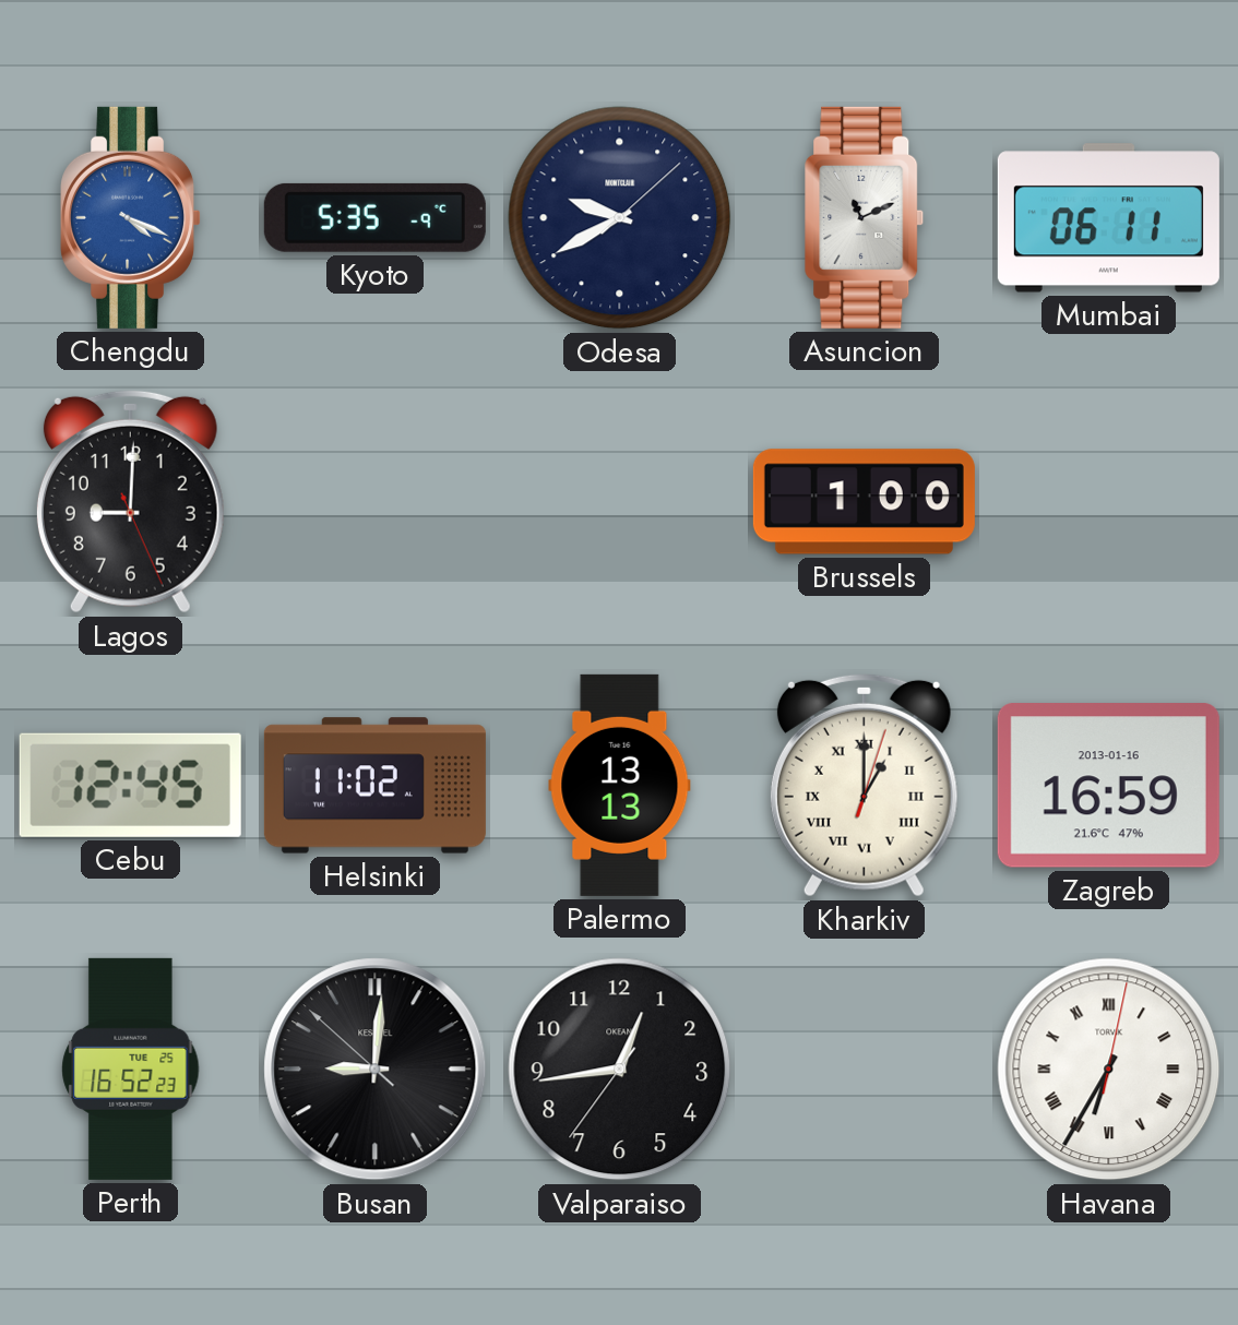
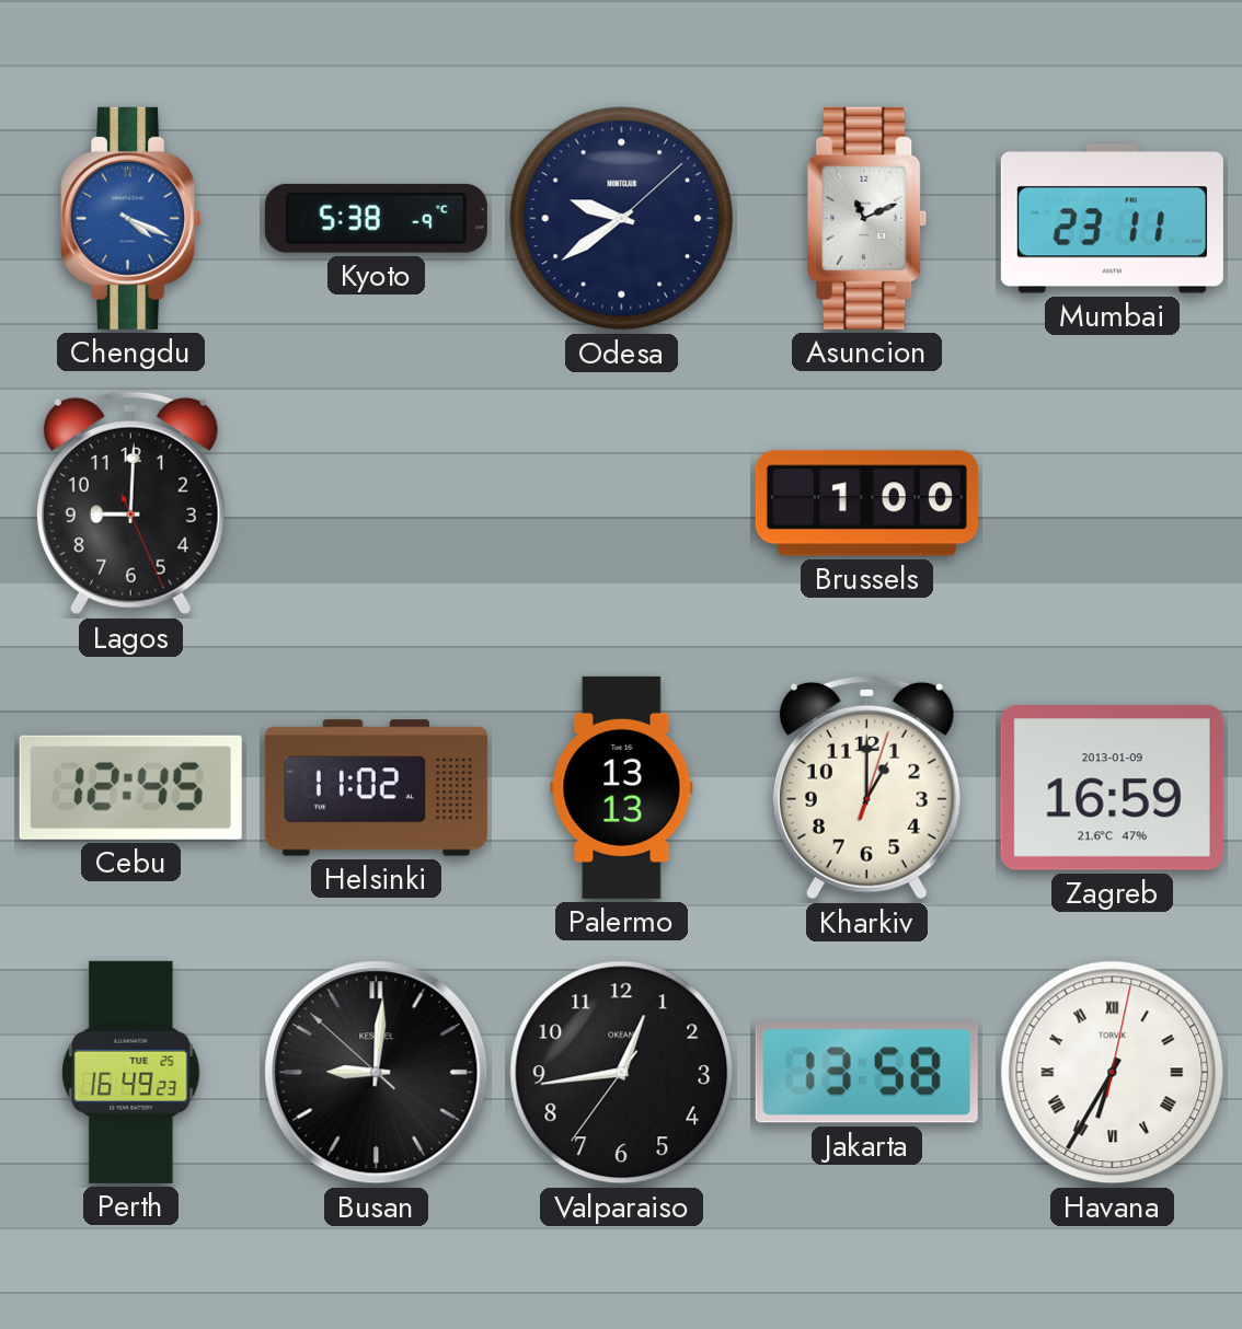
Kyoto: 5:35 -> 5:38 (376, 218)
Odesa: 9:40 -> 9:39 (622, 219)
Mumbai: 06:11 -> 23:11 (1112, 219)
Kharkiv numerals: Roman -> Arabic (866, 787)
Zagreb date: 2013-01-16 -> 2013-01-09 (1112, 788)
Perth: 16:52 -> 16:49 (131, 1072)
Jakarta: none -> 13:58 (866, 1073)
